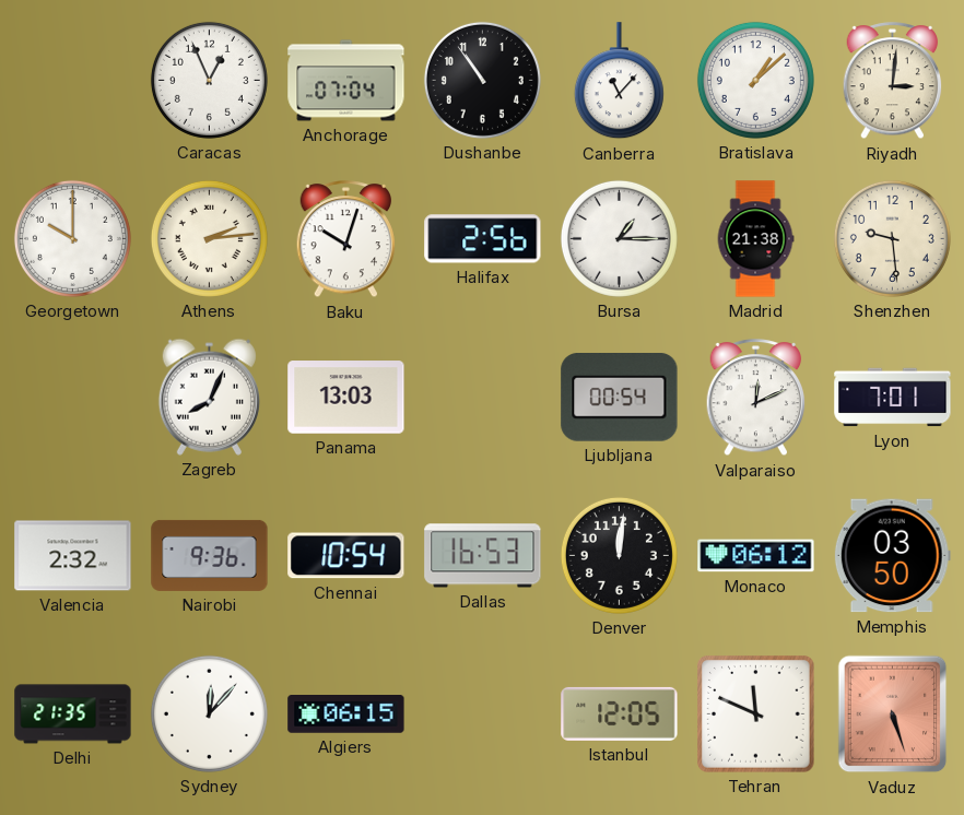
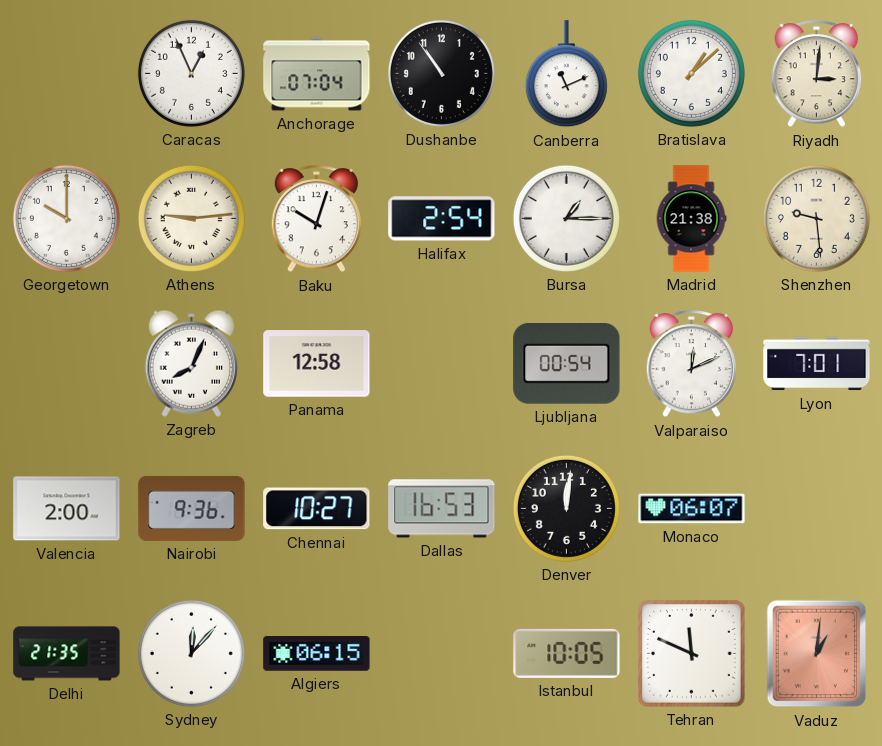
Canberra: 11:07 -> 11:11 (566, 74)
Athens: 2:14 -> 9:14 (191, 218)
Halifax: 2:56 -> 2:54 (442, 219)
Panama: 13:03 -> 12:58 (317, 364)
Valencia: 2:32 -> 2:00 (67, 509)
Chennai: 10:54 -> 10:27 (317, 509)
Monaco: 06:12 -> 06:07 (692, 509)
Memphis: 03:50 -> none (892, 556)
Istanbul: 12:05 -> 10:05 (567, 653)
Vaduz: 5:27 -> 1:01 (817, 654)
